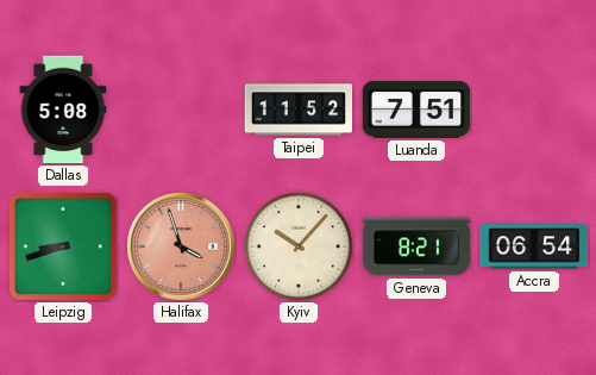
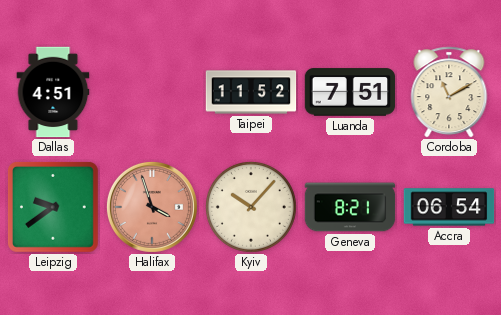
Dallas: 5:08 -> 4:51 (53, 92)
Cordoba: none -> 11:10 (449, 92)
Leipzig: 8:42 -> 9:39 (53, 207)
